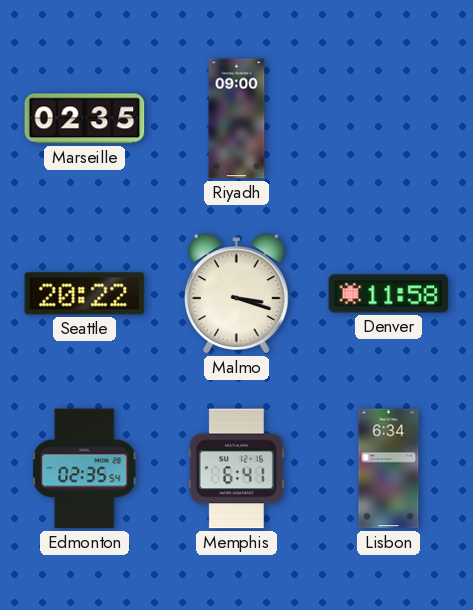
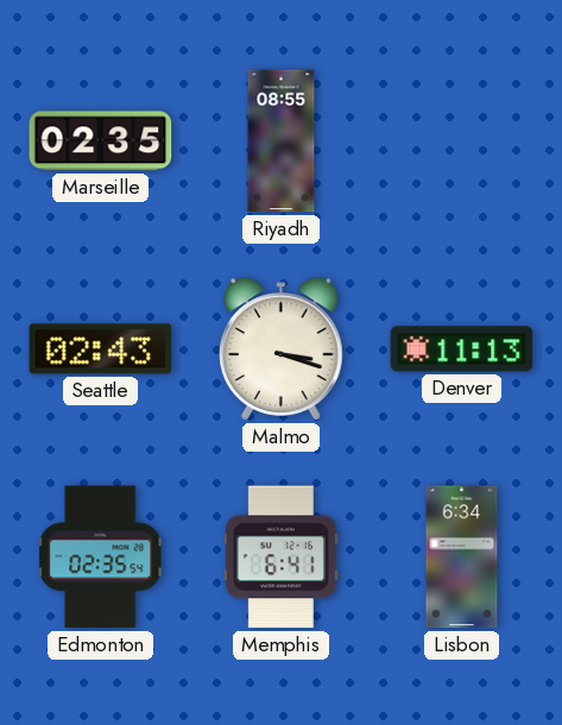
Riyadh: 09:00 -> 08:55 (282, 141)
Seattle: 20:22 -> 02:43 (101, 349)
Denver: 11:58 -> 11:13 (462, 349)
